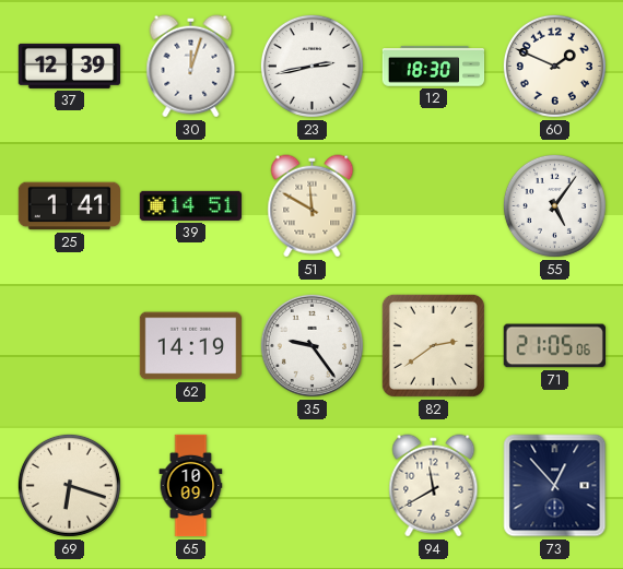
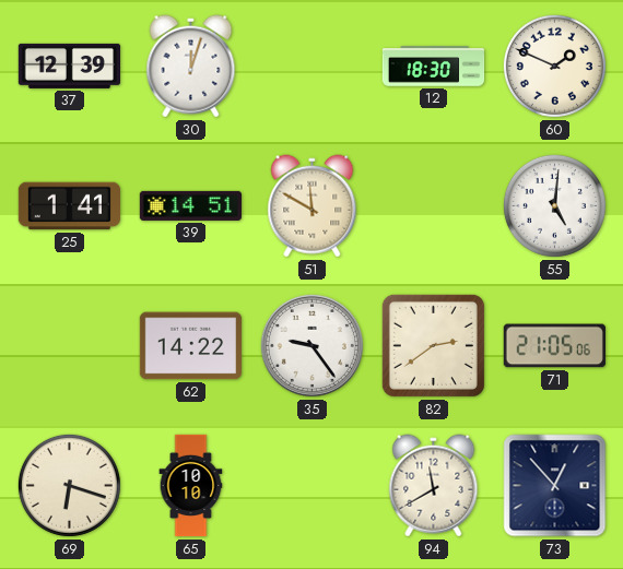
23: 2:43 -> none (311, 66)
55: 5:06 -> 5:01 (554, 205)
62: 14:19 -> 14:22 (190, 346)
65: 10:09 -> 10:10 (191, 486)
